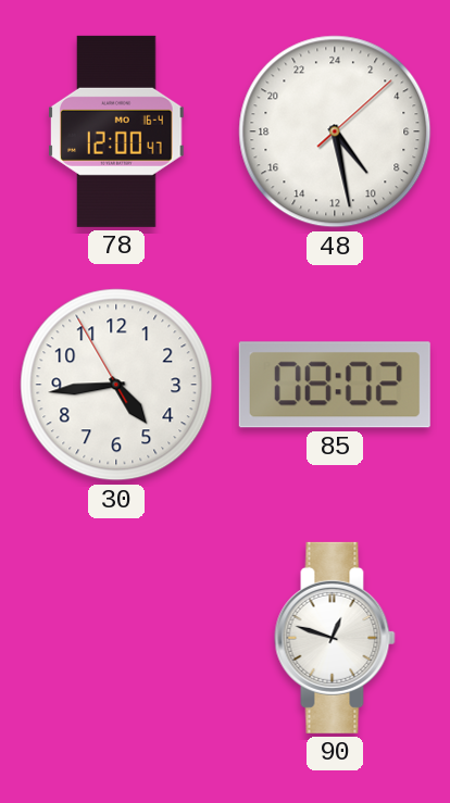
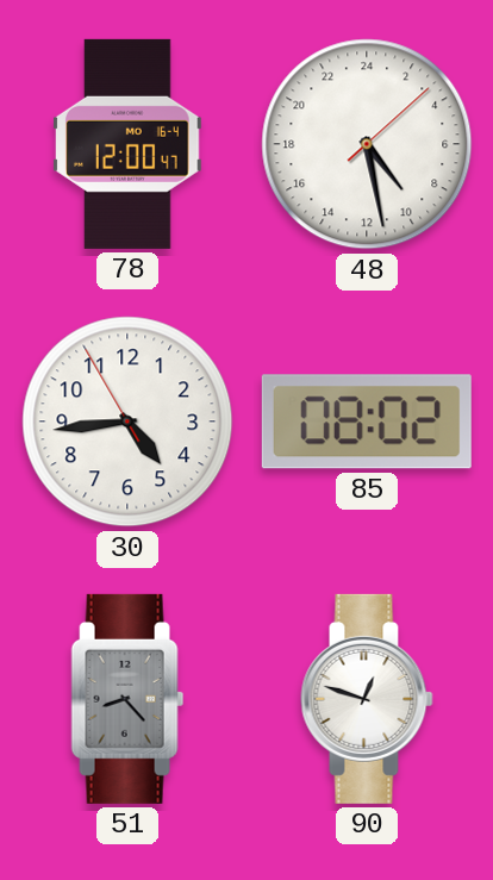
51: none -> 8:23 (127, 699)
